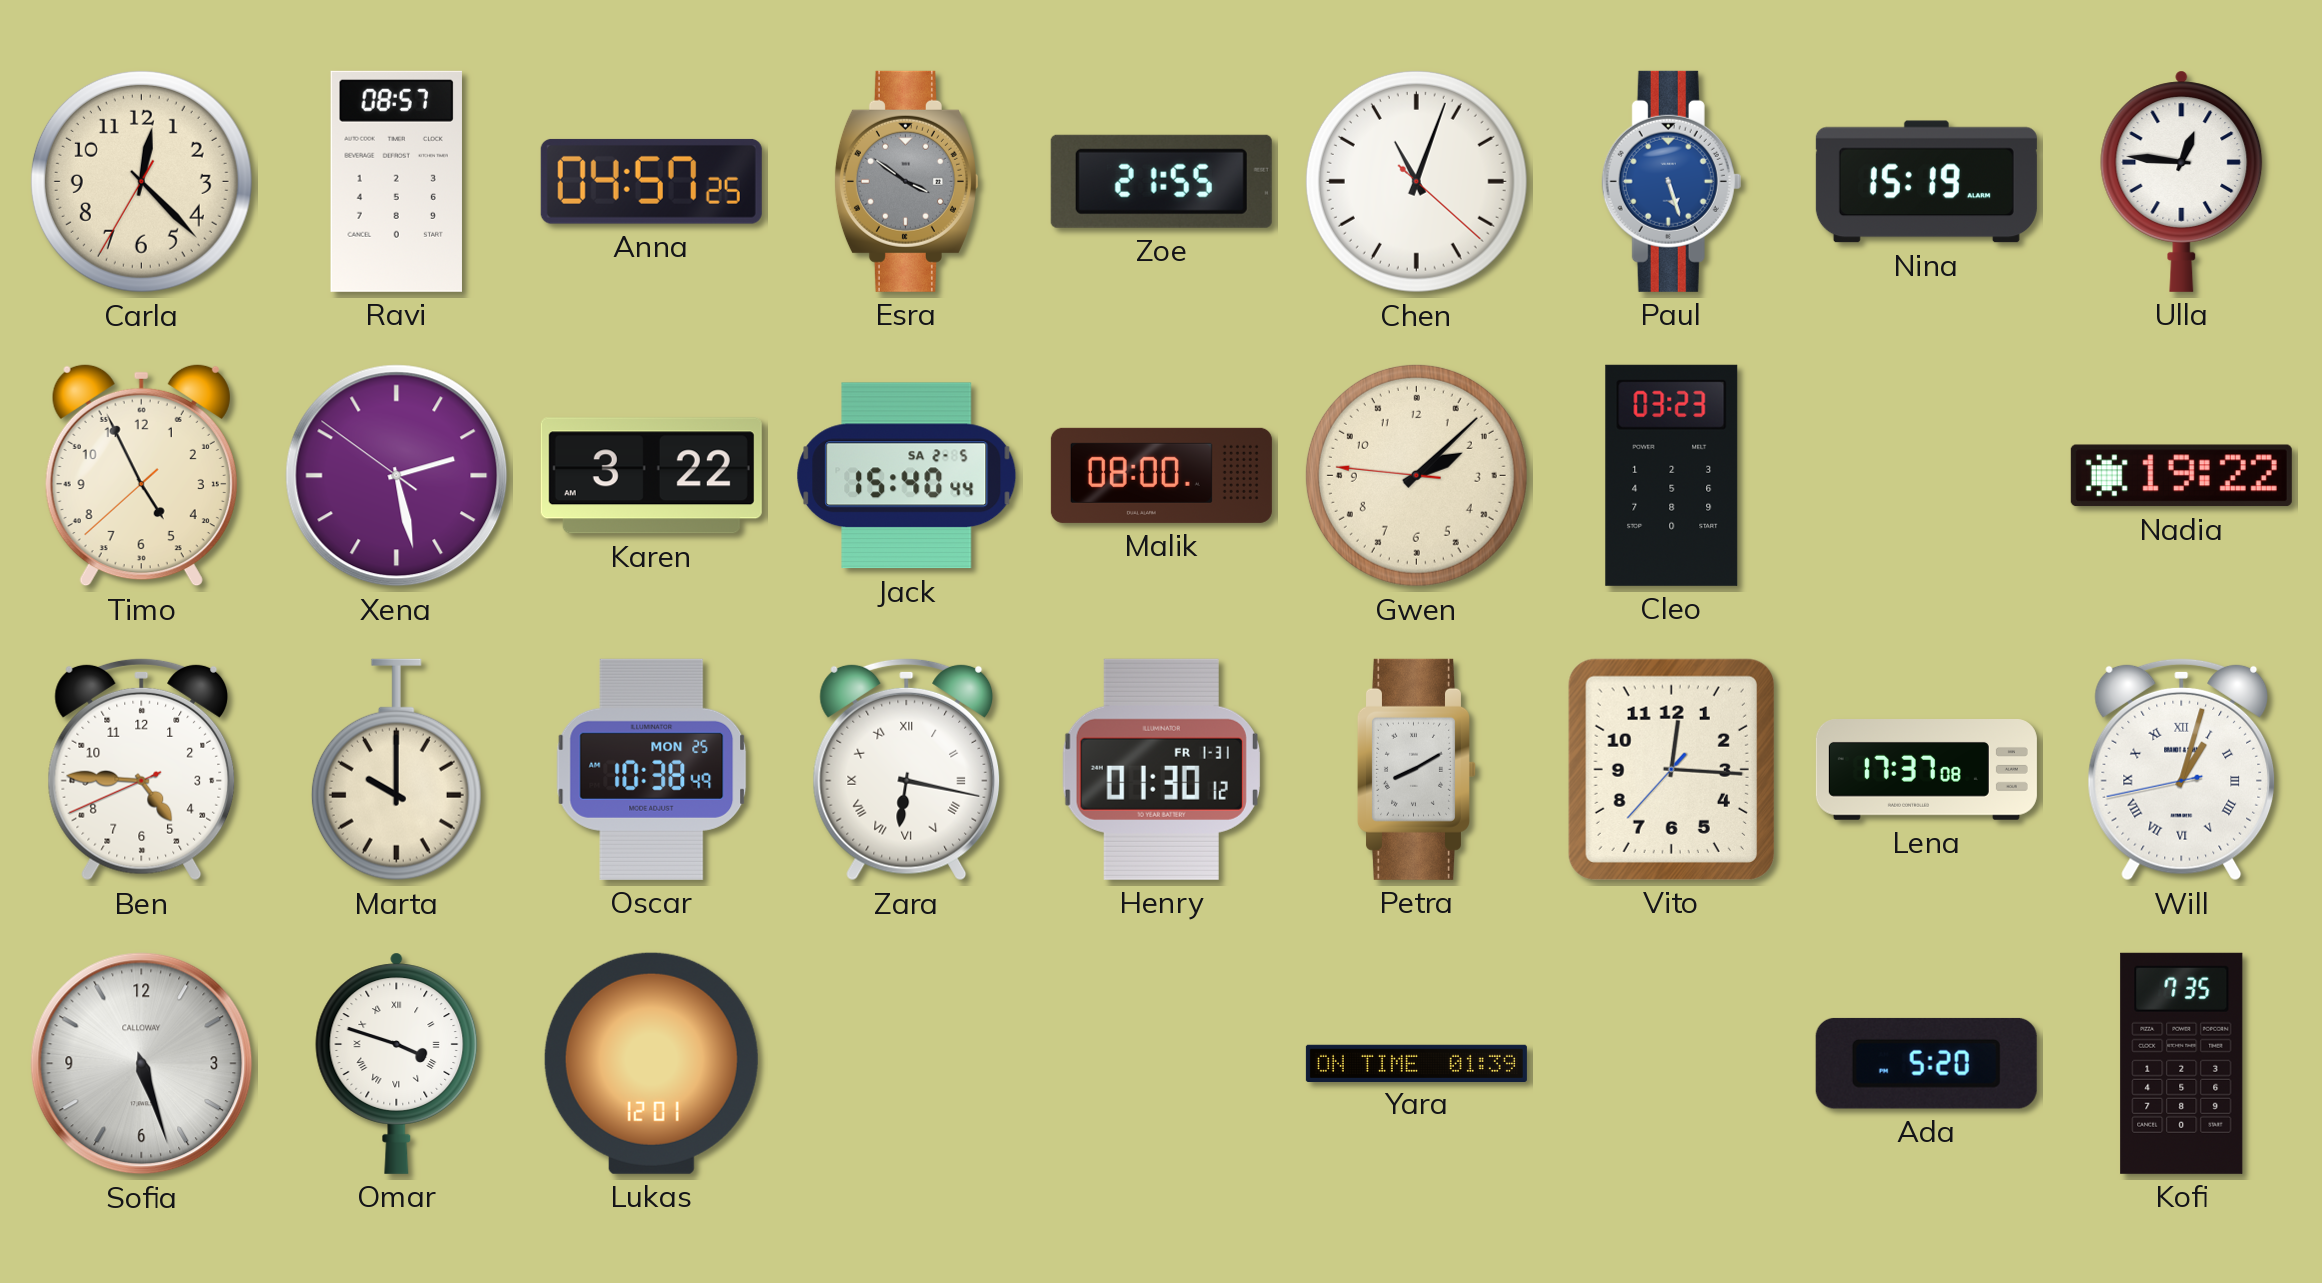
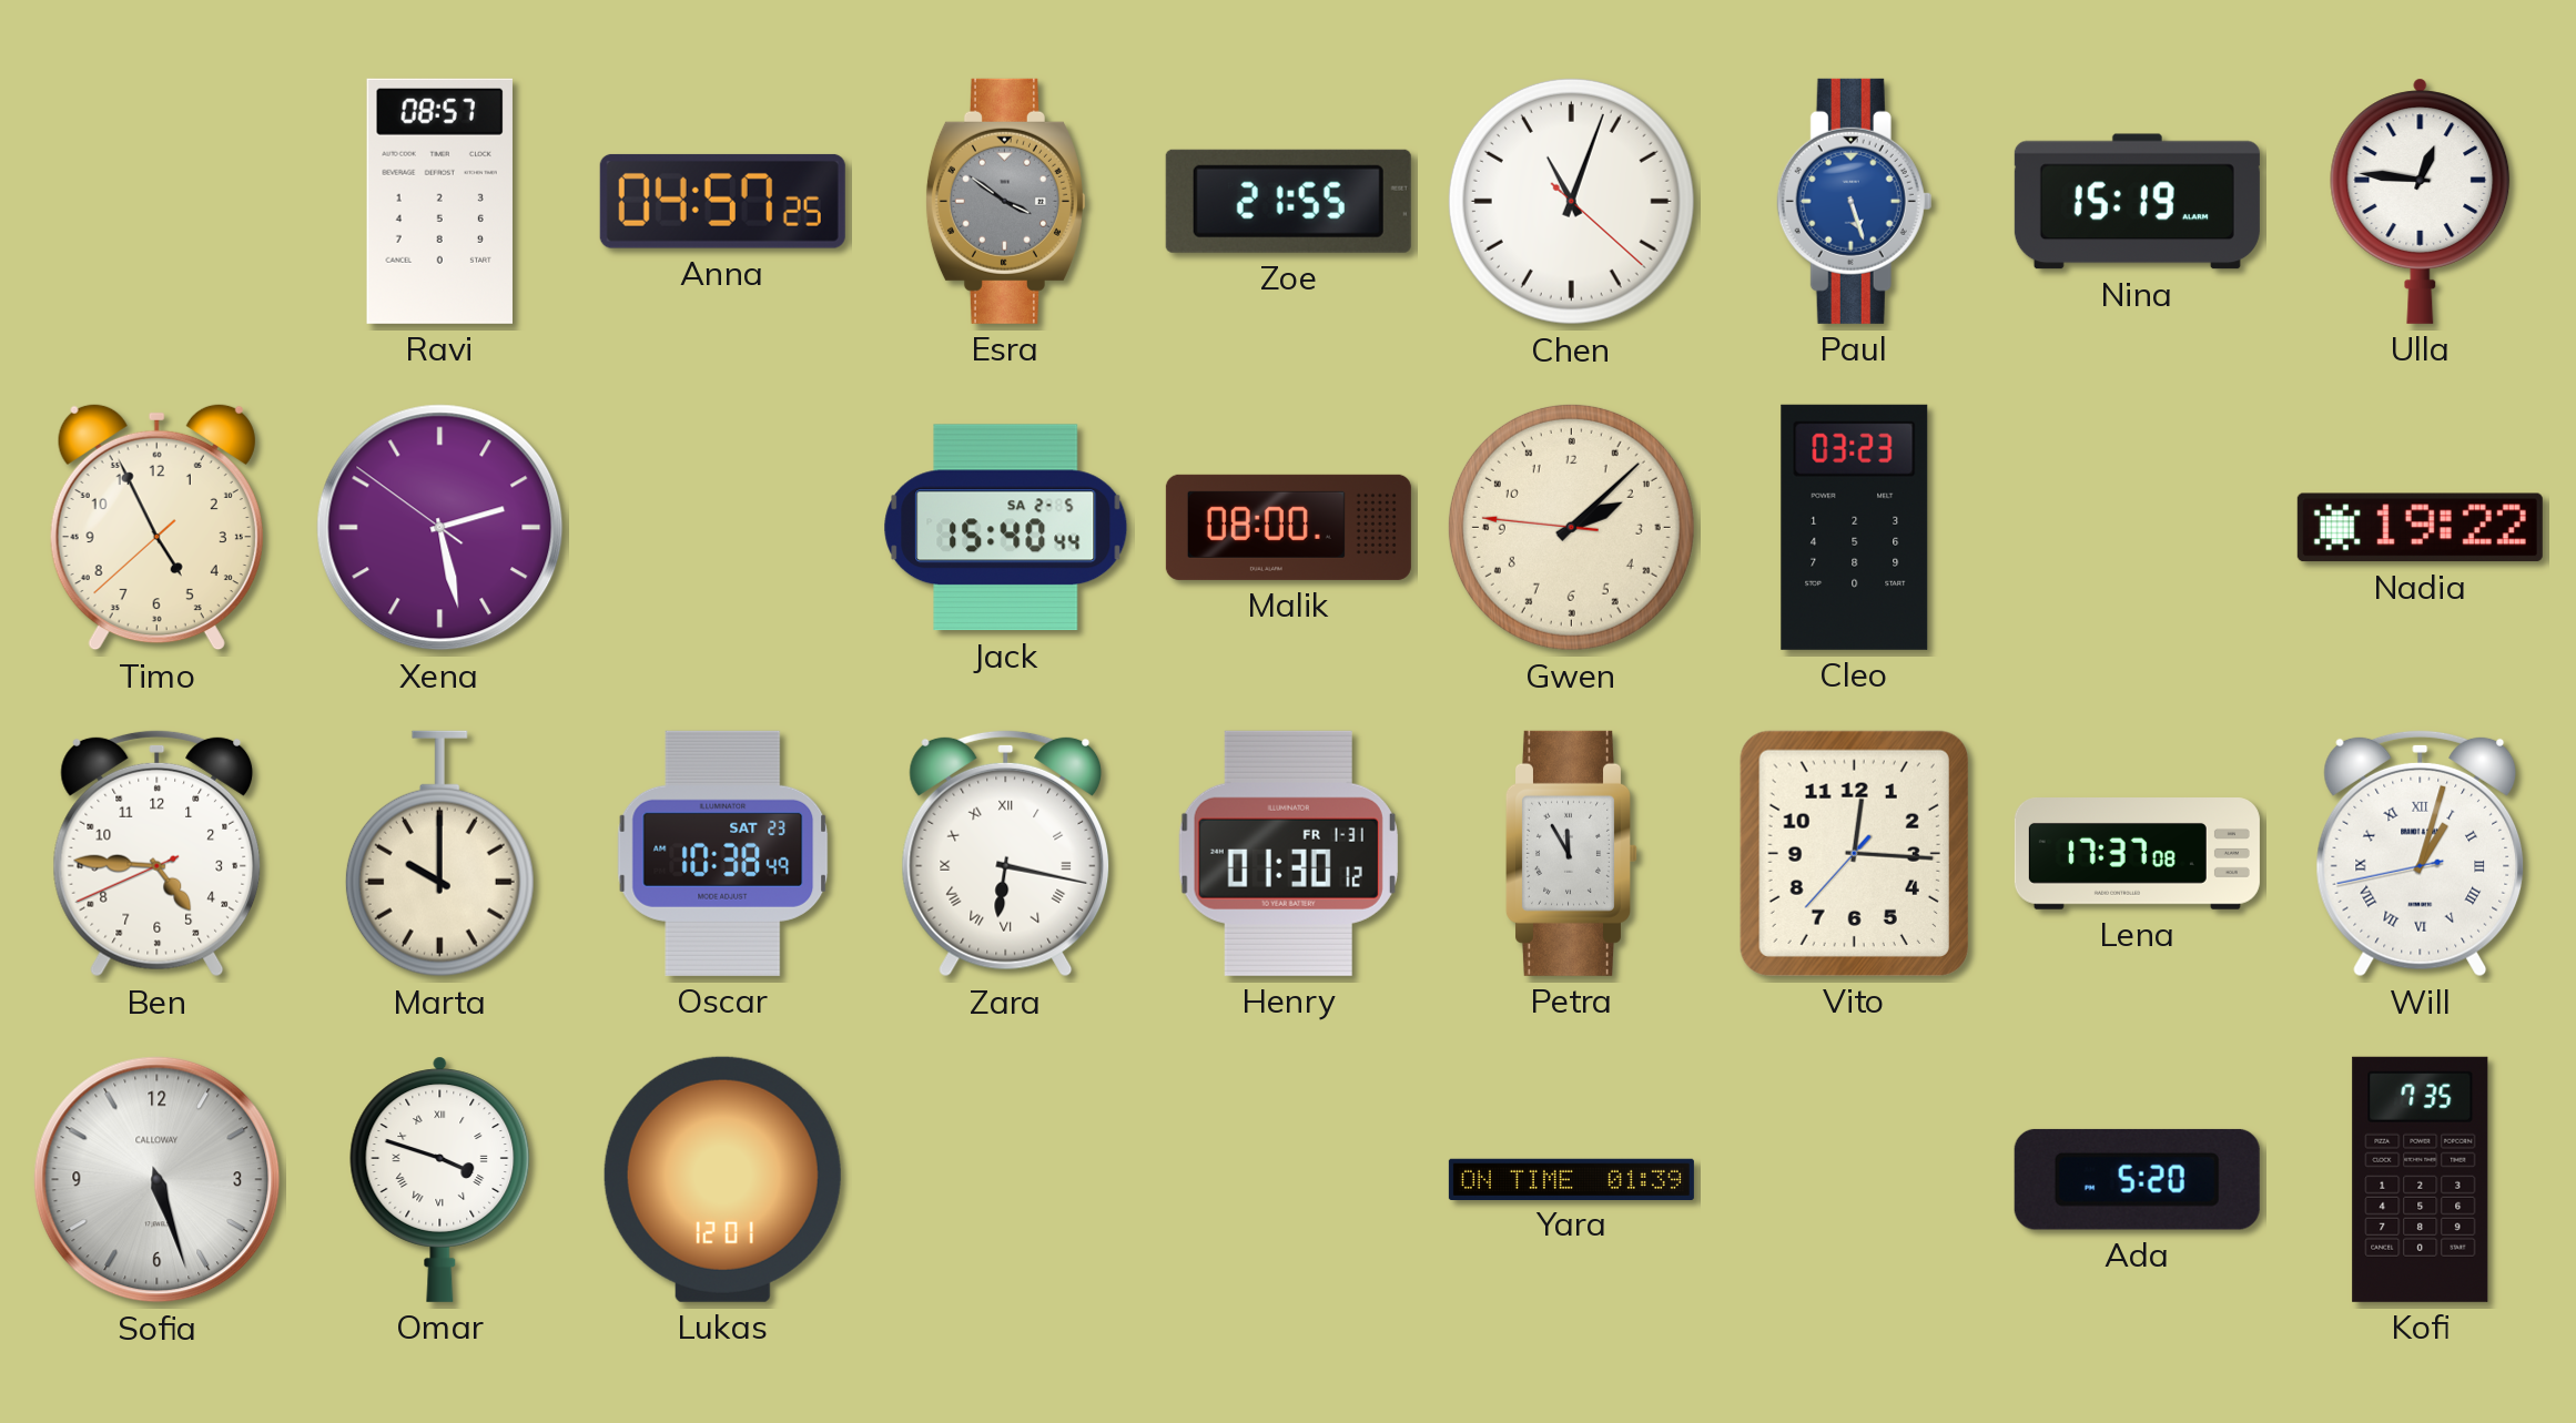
Carla: 12:22 -> none (141, 181)
Karen: 3:22 -> none (651, 476)
Oscar date: MON 25 -> SAT 23 (723, 853)
Petra: 8:10 -> 11:55 (1571, 853)
